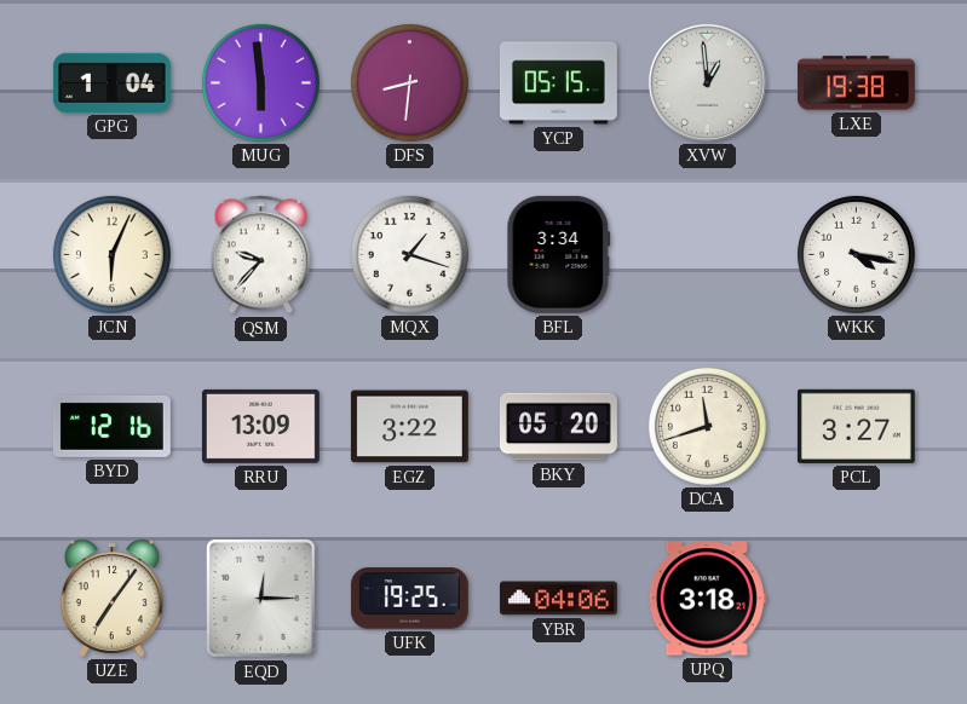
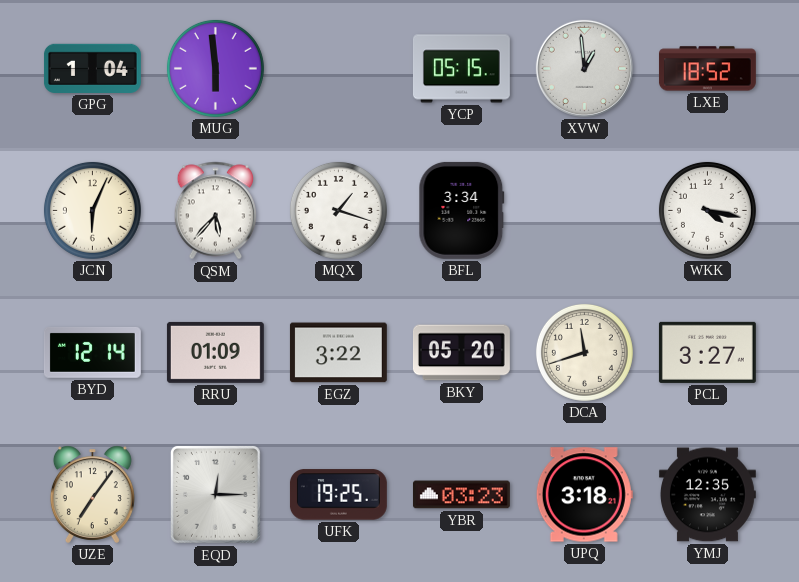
DFS: 8:31 -> none (409, 82)
LXE: 19:38 -> 18:52 (707, 69)
QSM: 9:37 -> 5:37 (215, 211)
BYD: 12:16 -> 12:14 (92, 352)
RRU: 13:09 -> 01:09 (215, 352)
YBR: 04:06 -> 03:23 (461, 495)
YMJ: none -> 12:35 (707, 495)
